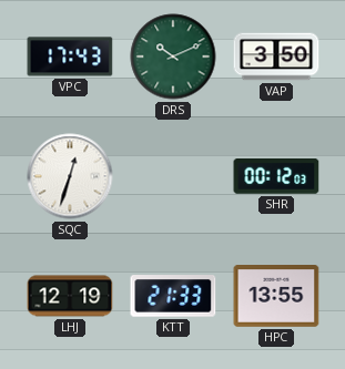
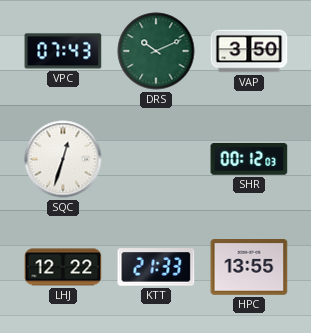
VPC: 17:43 -> 07:43 (63, 51)
LHJ: 12:19 -> 12:22 (63, 267)
